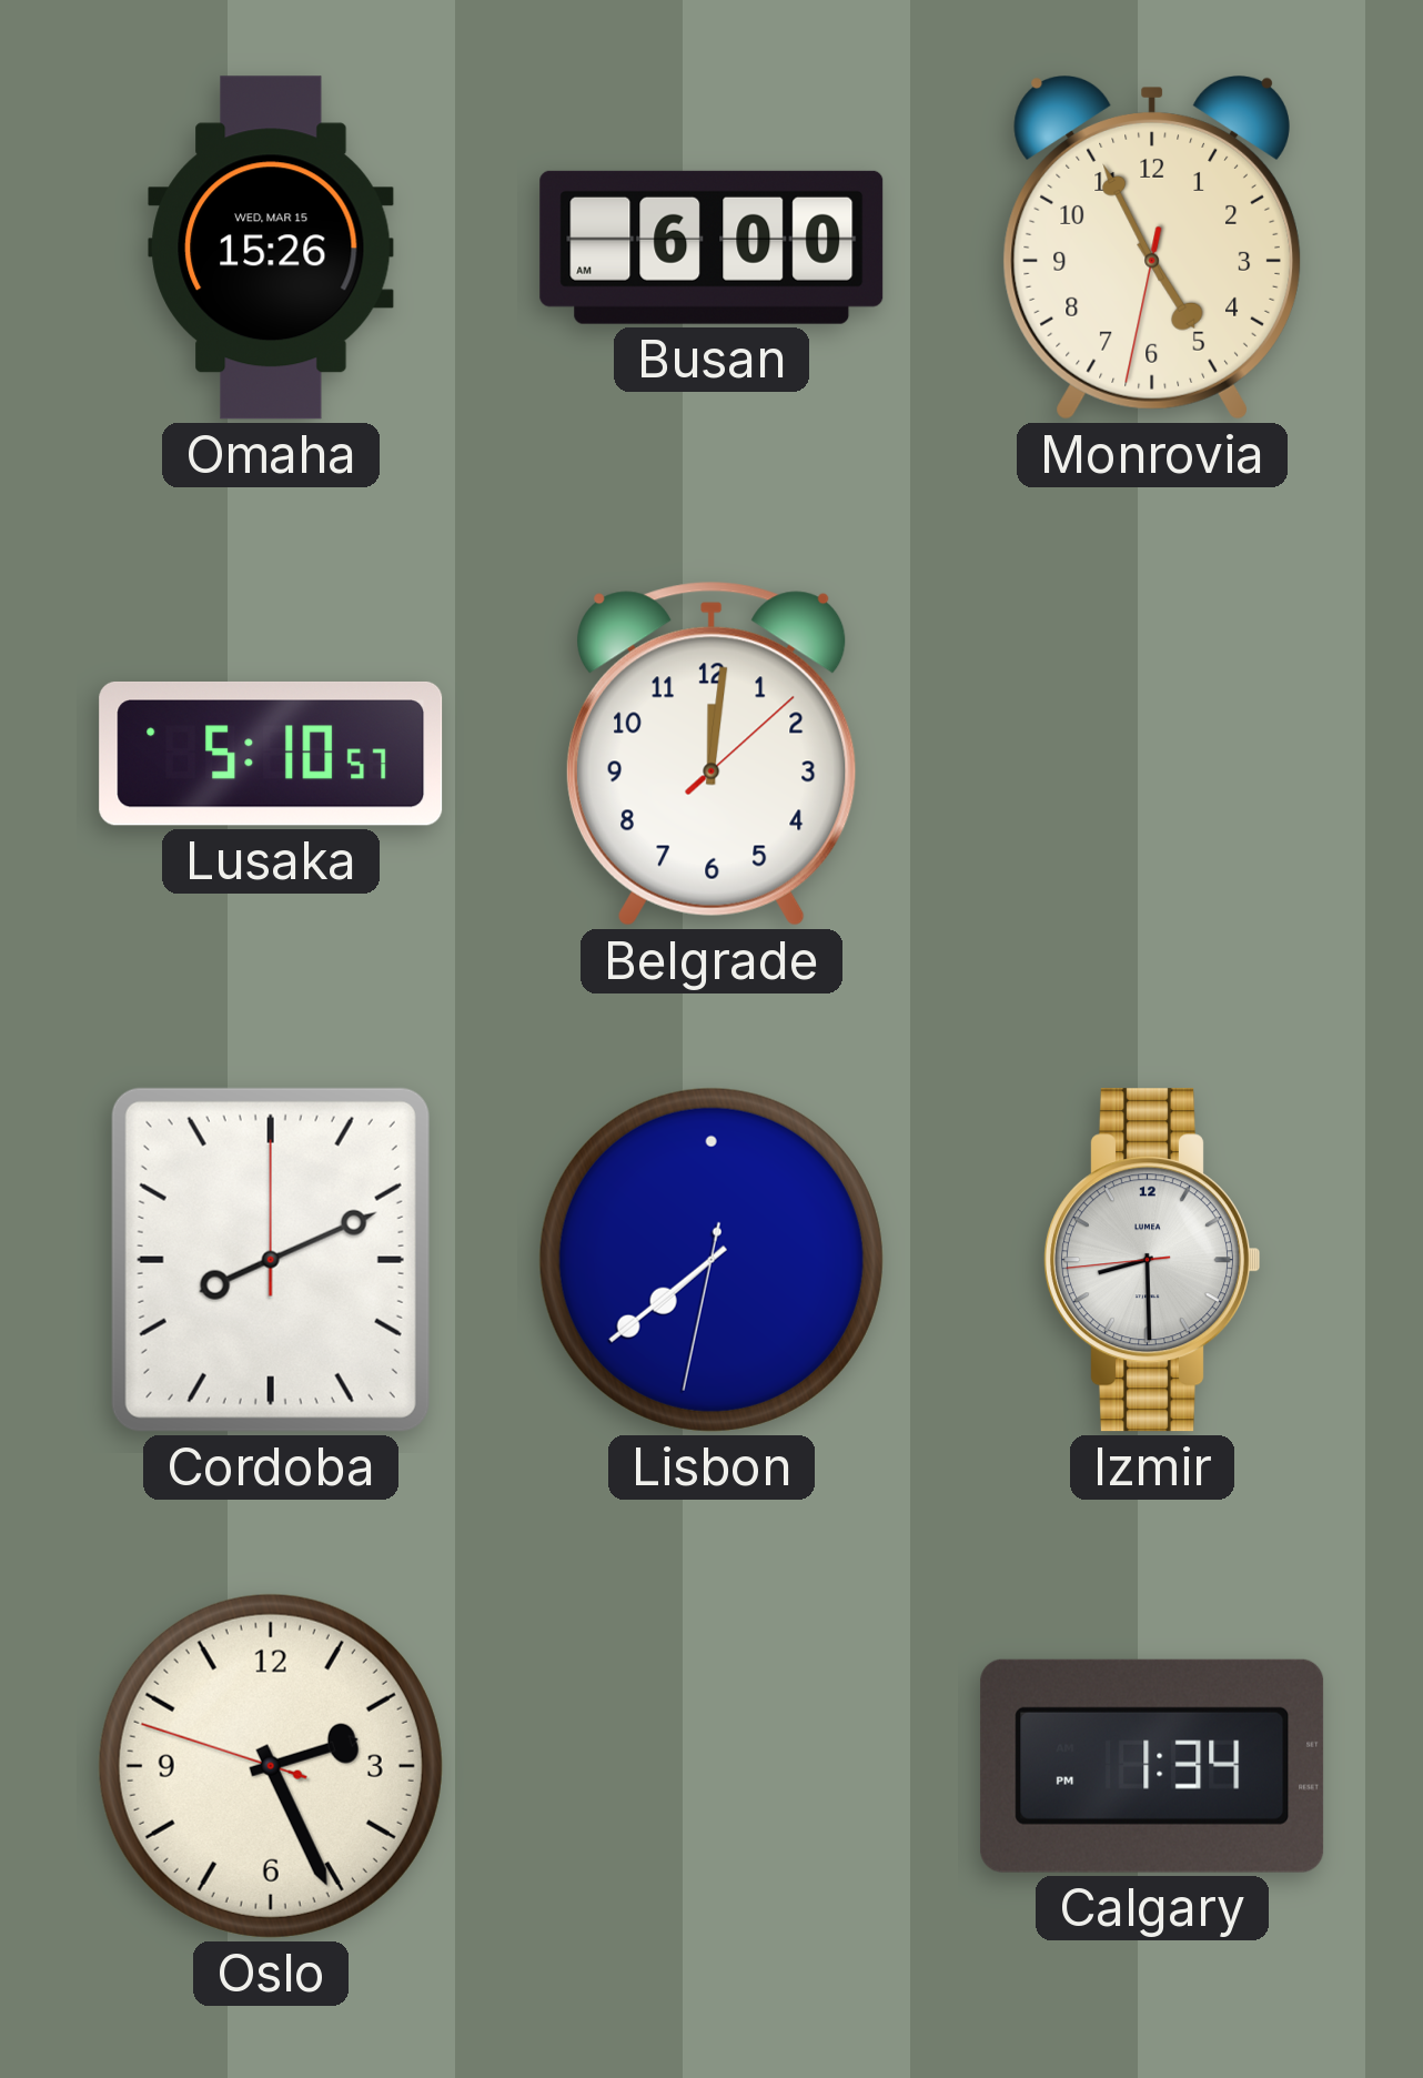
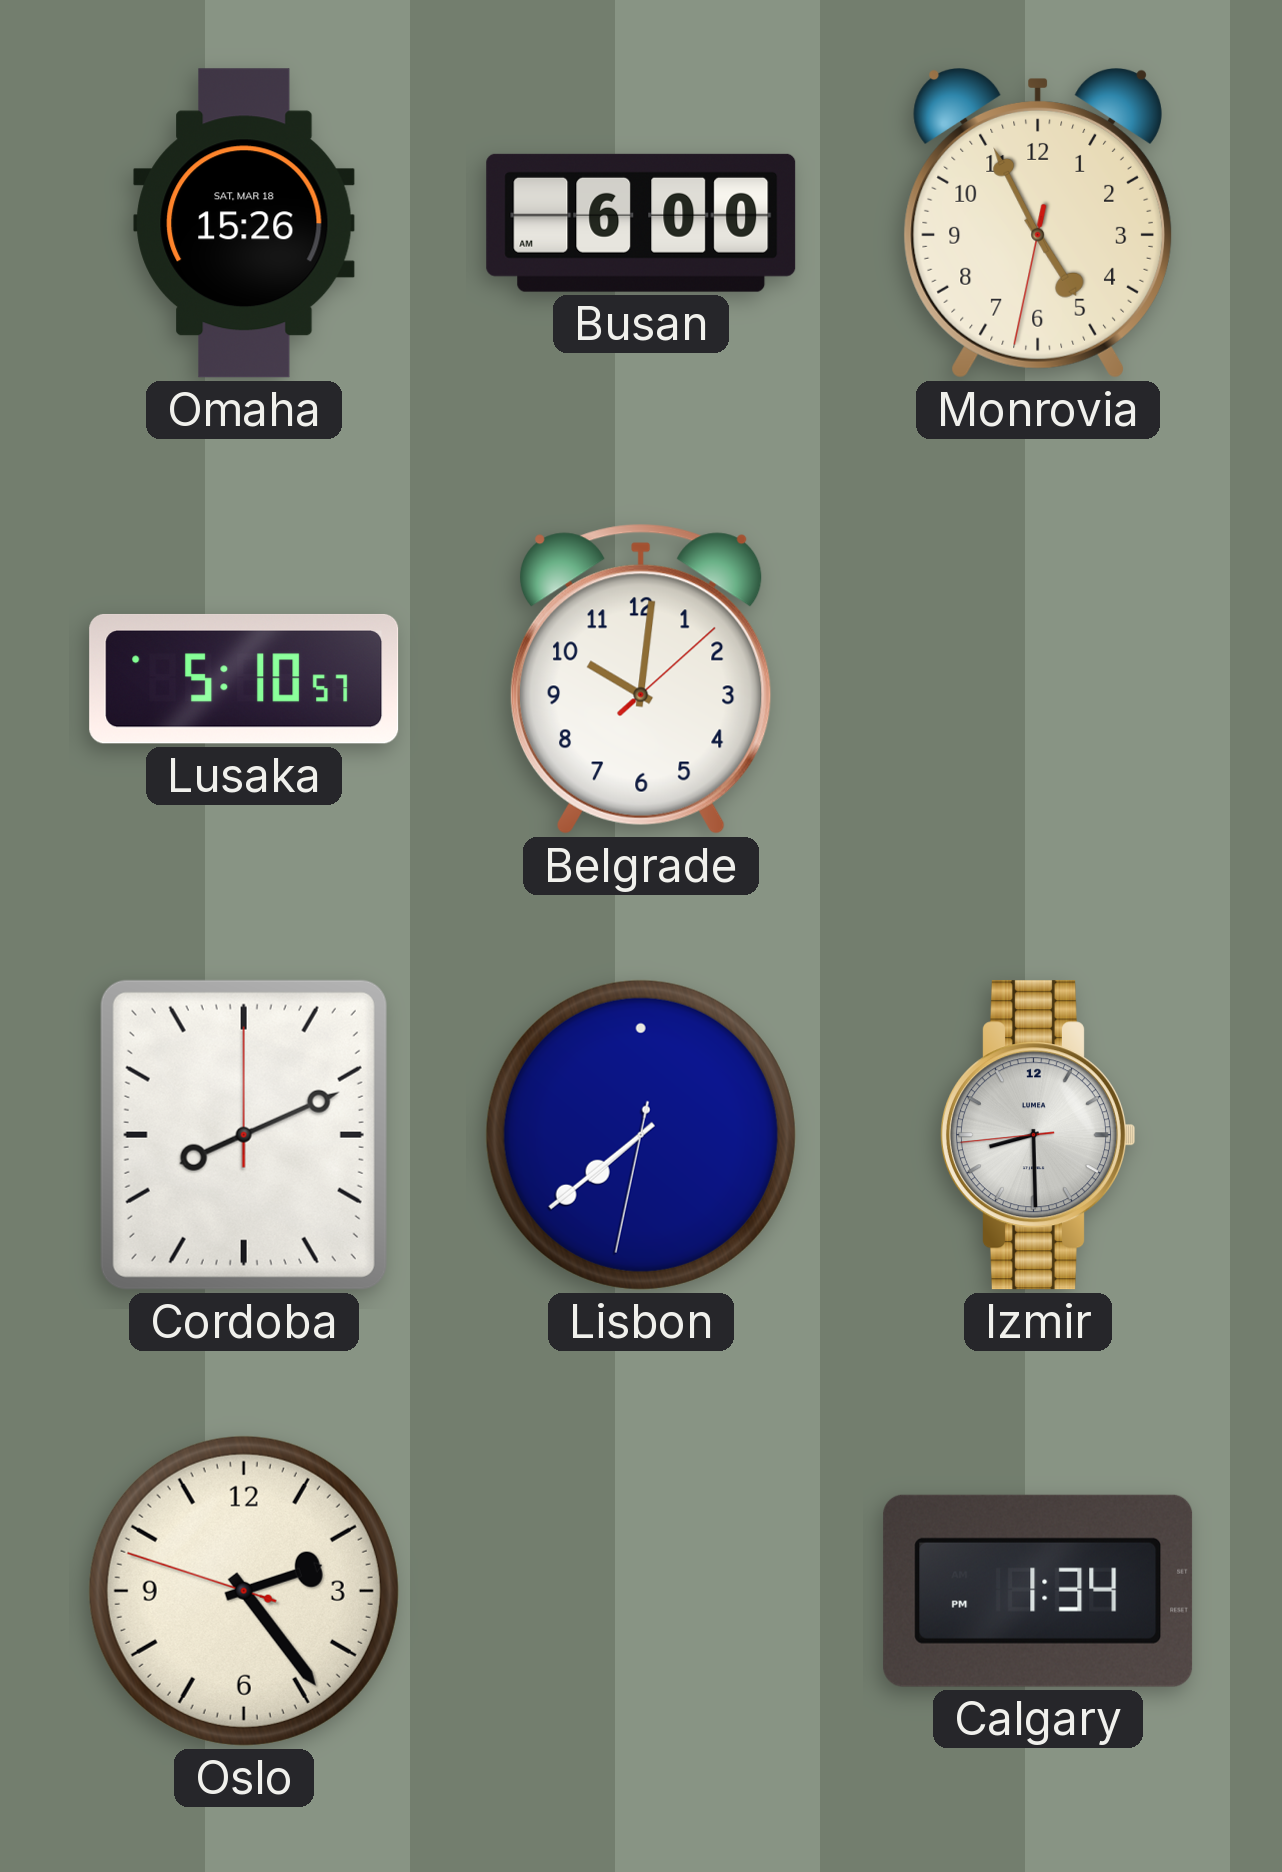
Omaha date: WED, MAR 15 -> SAT, MAR 18 (244, 223)
Belgrade: 12:01 -> 10:01 (641, 679)
Oslo: 2:25 -> 2:23 (244, 1591)
